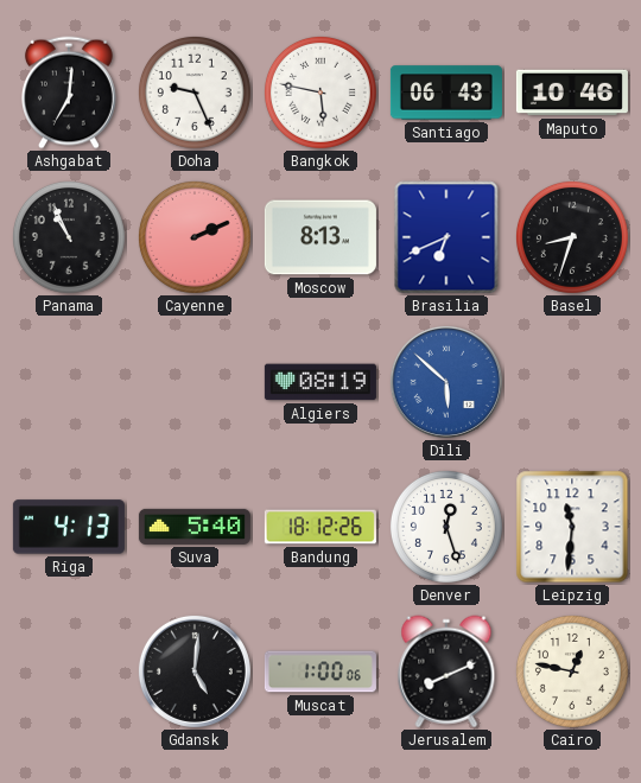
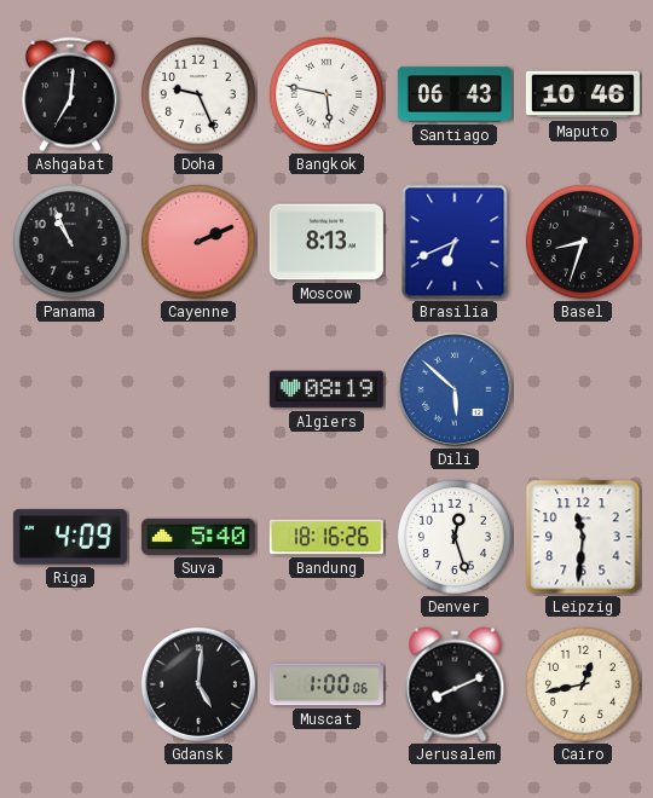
Riga: 4:13 -> 4:09 (70, 537)
Bandung: 18:12 -> 18:16 (326, 537)
Cairo: 12:47 -> 12:43 (583, 684)
